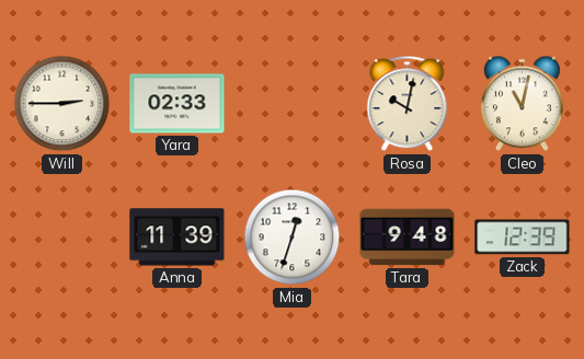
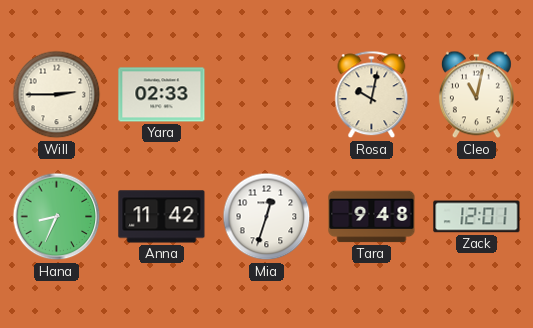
Hana: none -> 8:34 (57, 217)
Anna: 11:39 -> 11:42 (162, 217)
Zack: 12:39 -> 12:01 (477, 217)
